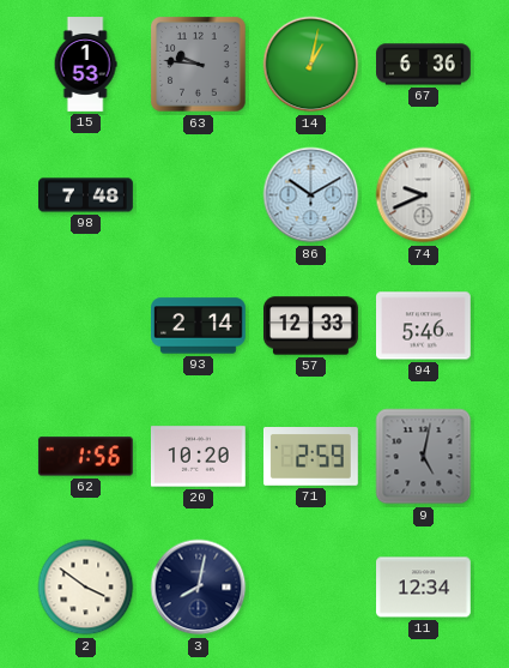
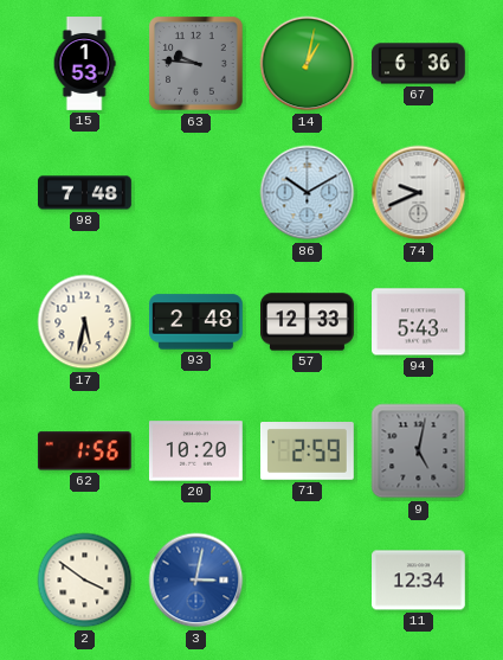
17: none -> 5:32 (85, 322)
93: 2:14 -> 2:48 (196, 322)
94: 5:46 -> 5:43 (419, 322)
3: 8:02 -> 3:02 (196, 581)
3 dial: navy -> blue (196, 581)
